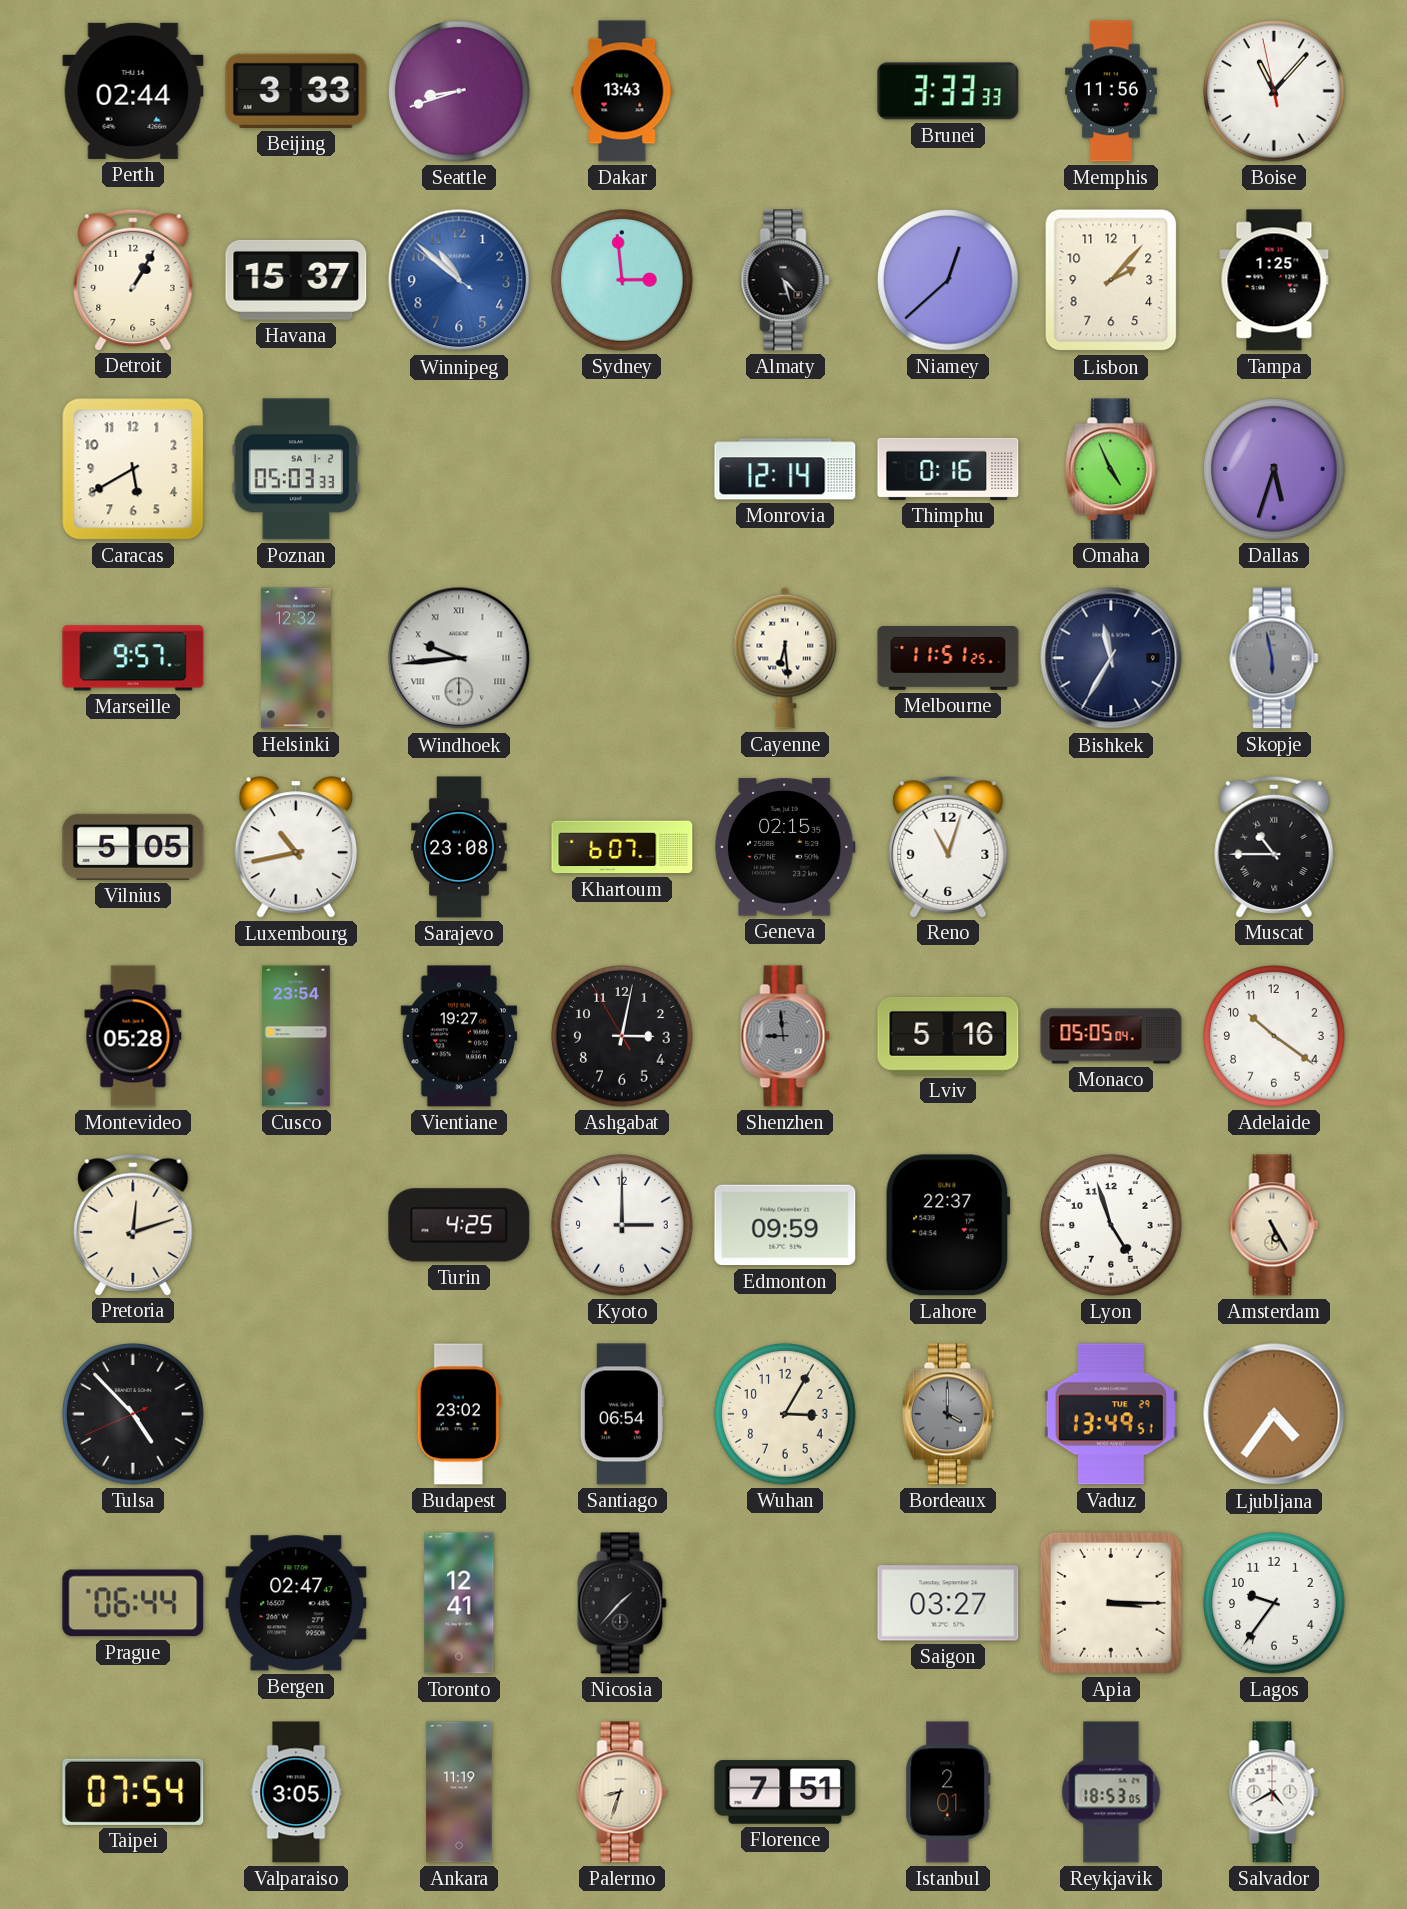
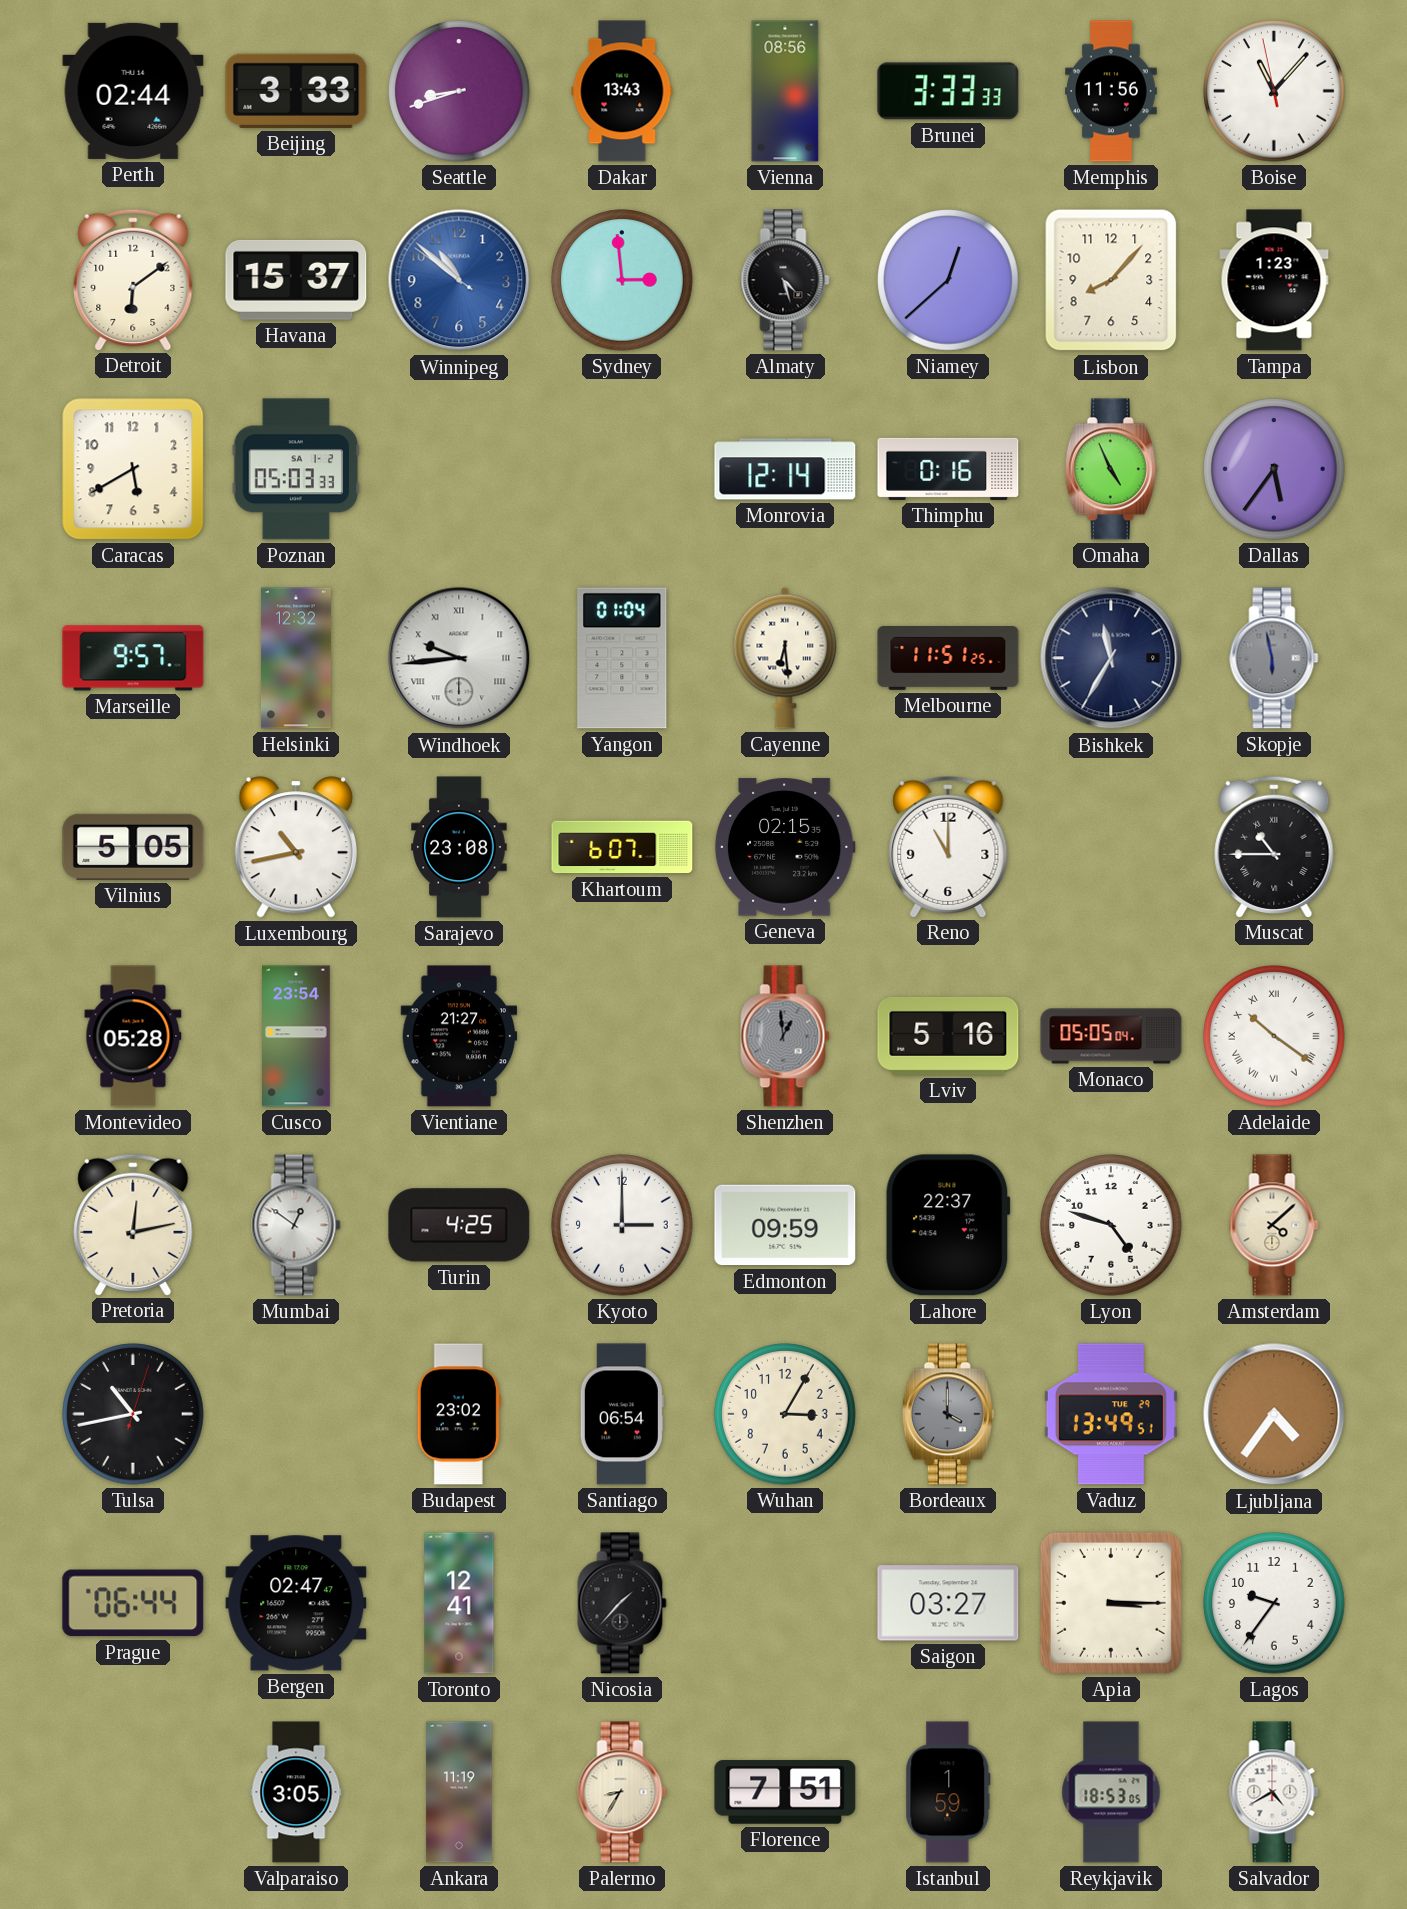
Vienna: none -> 08:56 (785, 91)
Detroit: 1:05 -> 6:09 (133, 279)
Lisbon: 2:07 -> 8:07 (1111, 280)
Tampa: 1:25 -> 1:23 (1274, 280)
Dallas: 5:33 -> 5:36 (1274, 469)
Yangon: none -> 01:04 (622, 658)
Reno: 11:03 -> 11:00 (948, 846)
Vientiane: 19:27 -> 21:27 (459, 1036)
Ashgabat: 3:01 -> none (622, 1036)
Shenzhen: 8:59 -> 12:59 (785, 1036)
Adelaide numerals: Arabic -> Roman (1274, 1036)
Pretoria: 12:12 -> 12:13 (133, 1224)
Mumbai: none -> 12:51 (296, 1225)
Lyon: 4:57 -> 4:48 (1111, 1225)
Amsterdam: 5:25 -> 4:08 (1274, 1225)
Tulsa: 4:52 -> 10:43 (133, 1414)
Taipei: 07:54 -> none (133, 1792)
Palermo: 8:33 -> 8:35 (622, 1792)
Istanbul: 2:01 -> 1:59 (948, 1792)
